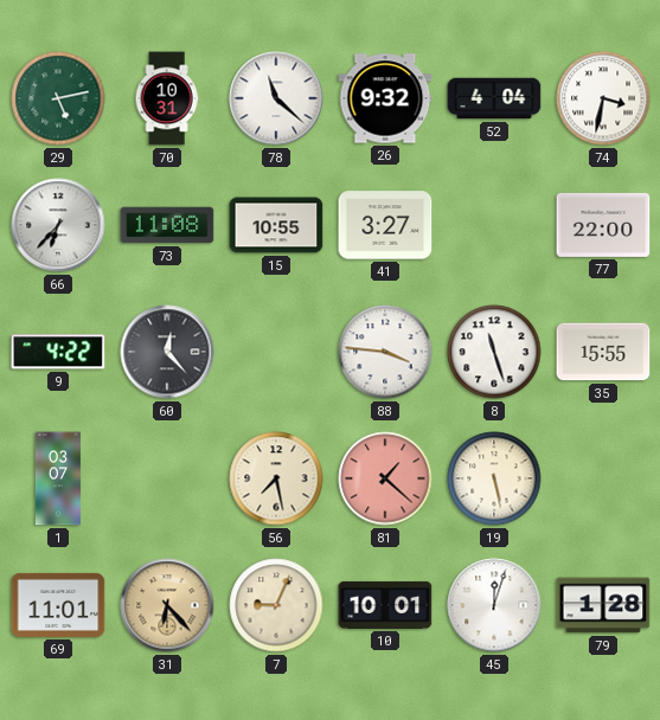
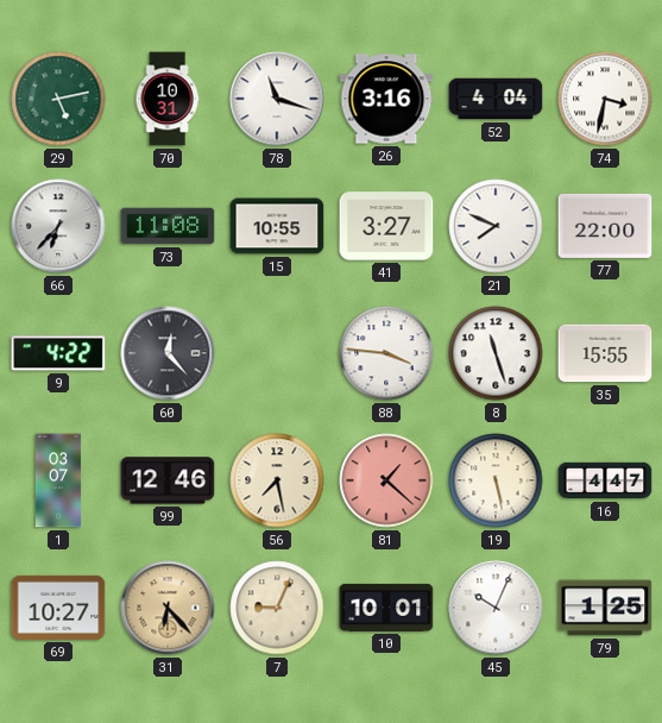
78: 11:22 -> 11:18 (277, 99)
26: 9:32 -> 3:16 (386, 99)
21: none -> 7:49 (496, 226)
99: none -> 12:46 (168, 480)
16: none -> 4:47 (605, 480)
69: 11:01 -> 10:27 (58, 608)
45: 12:03 -> 10:04 (496, 608)
79: 1:28 -> 1:25 (605, 608)
